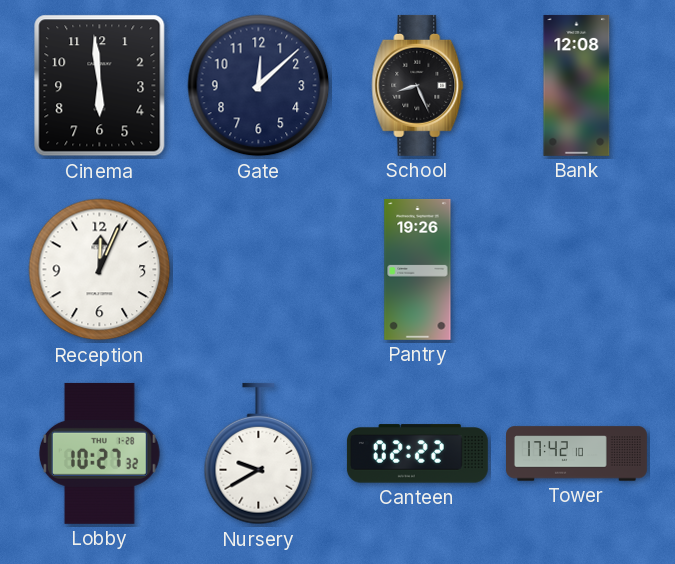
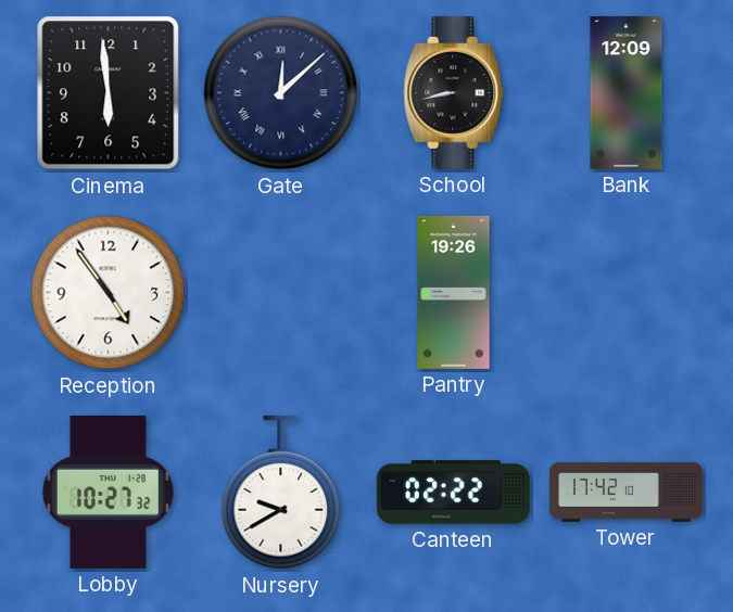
Gate numerals: Arabic -> Roman (281, 93)
School: 8:26 -> 8:43 (454, 92)
Bank: 12:08 -> 12:09 (627, 92)
Reception: 12:04 -> 4:54 (109, 293)
